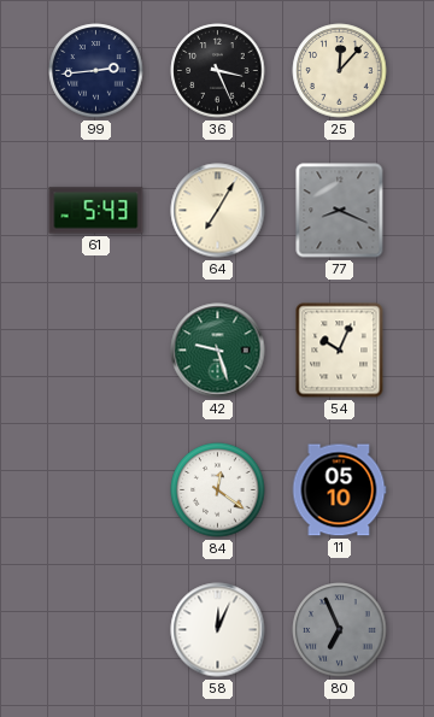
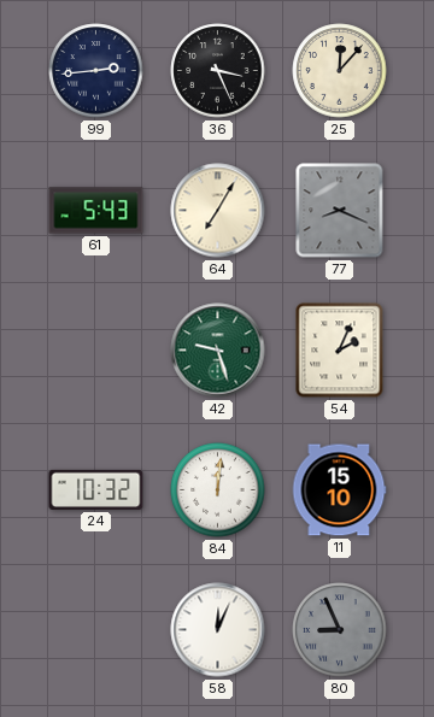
54: 10:04 -> 2:04 (340, 351)
24: none -> 10:32 (96, 489)
84: 12:21 -> 12:01 (218, 490)
11: 05:10 -> 15:10 (339, 490)
80: 6:56 -> 8:56 (340, 630)
